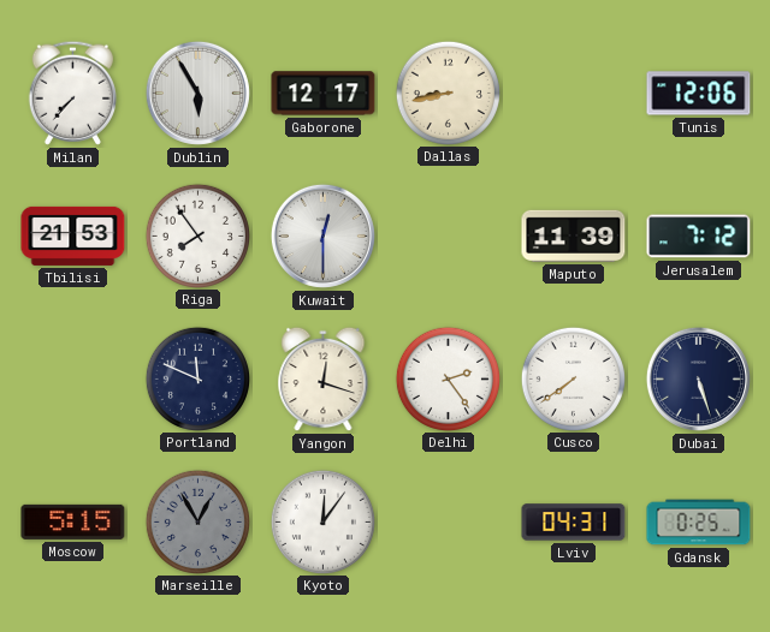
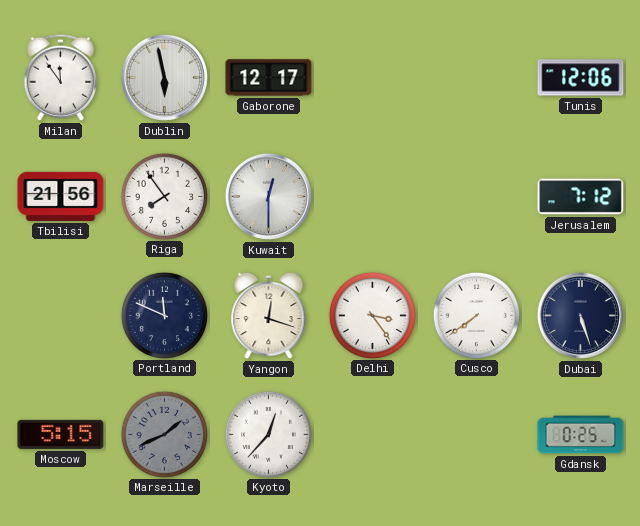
Milan: 7:37 -> 11:54 (60, 77)
Dublin: 5:55 -> 5:58 (164, 77)
Dallas: 8:43 -> none (448, 93)
Tbilisi: 21:53 -> 21:56 (61, 196)
Maputo: 11:39 -> none (574, 235)
Delhi: 2:24 -> 3:24 (372, 315)
Marseille: 12:55 -> 1:41 (164, 434)
Kyoto: 12:06 -> 12:37 (268, 434)
Lviv: 04:31 -> none (574, 523)
